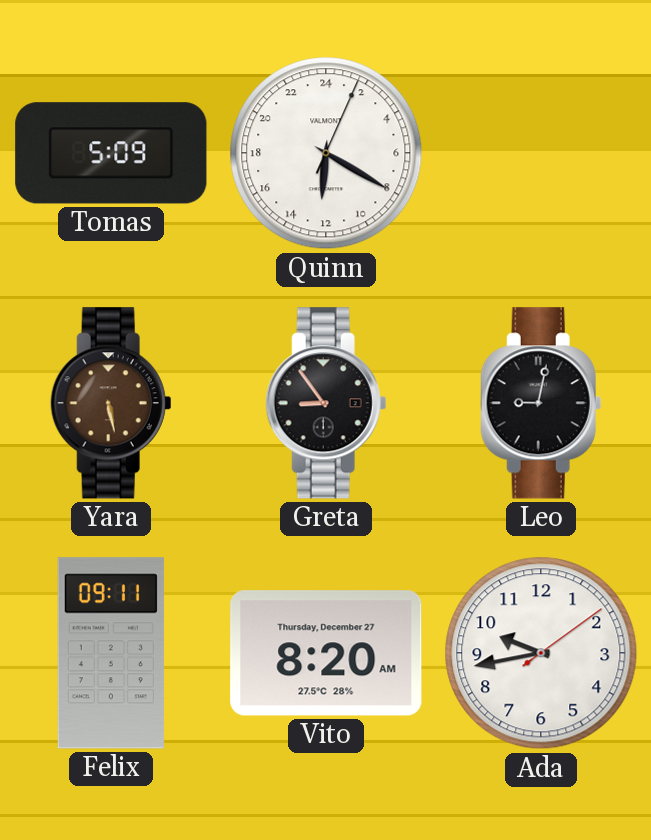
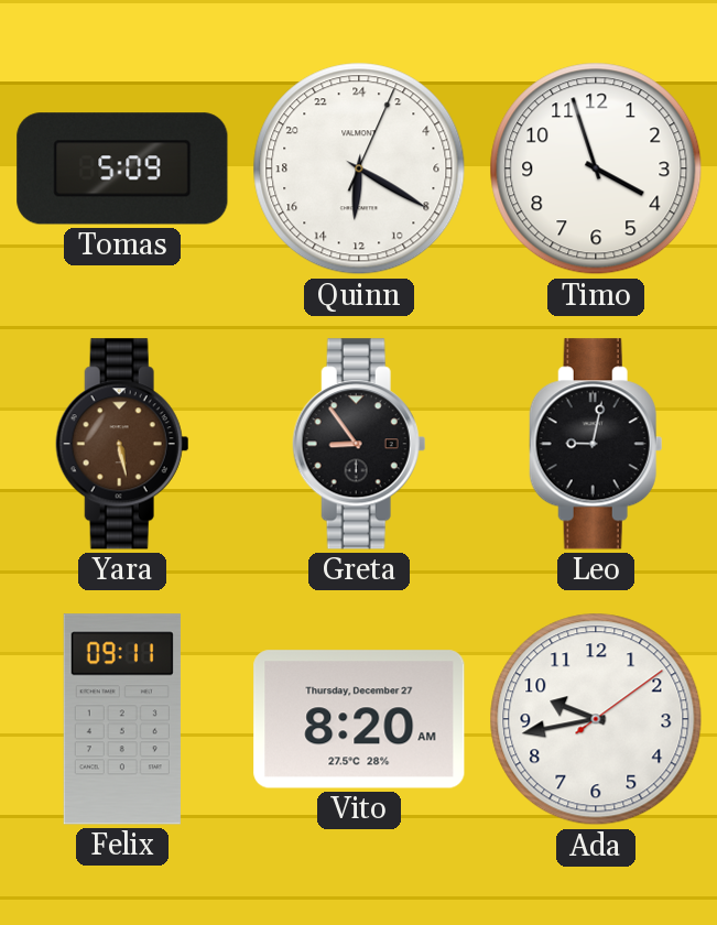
Timo: none -> 3:57 (596, 168)
